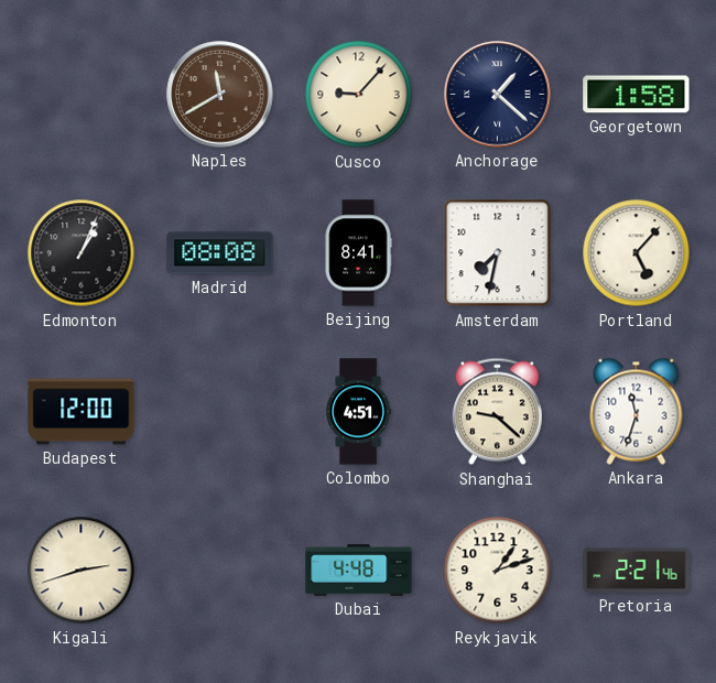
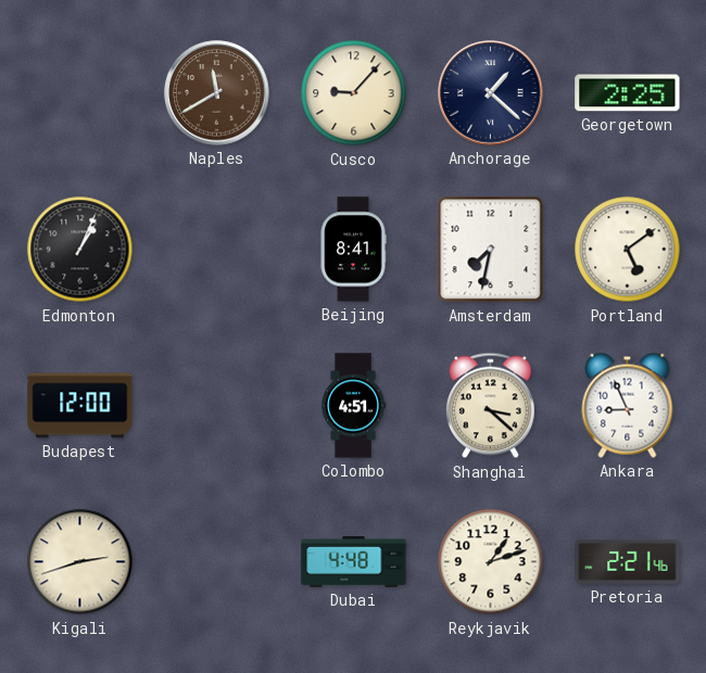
Georgetown: 1:58 -> 2:25 (628, 93)
Madrid: 08:08 -> none (220, 253)
Portland: 5:07 -> 5:09 (628, 250)
Shanghai: 9:22 -> 3:22 (490, 406)
Ankara: 11:33 -> 8:56 (628, 405)
